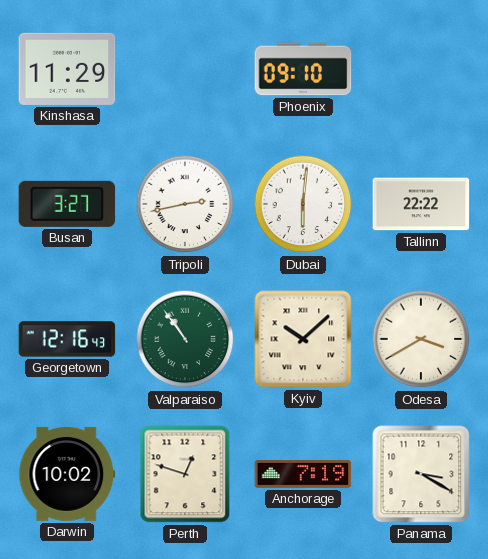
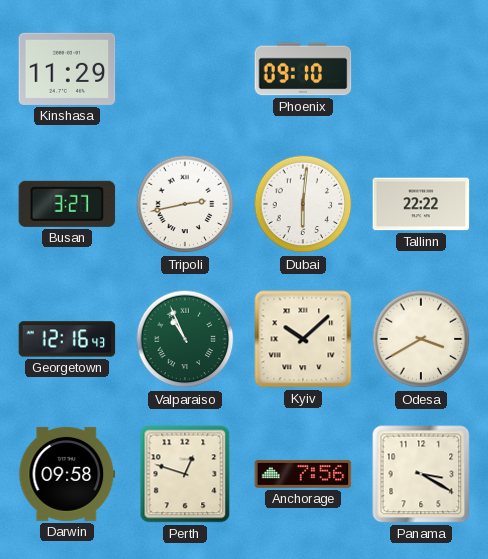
Valparaiso: 10:54 -> 10:56 (185, 339)
Darwin: 10:02 -> 09:58 (67, 474)
Anchorage: 7:19 -> 7:56 (303, 474)
